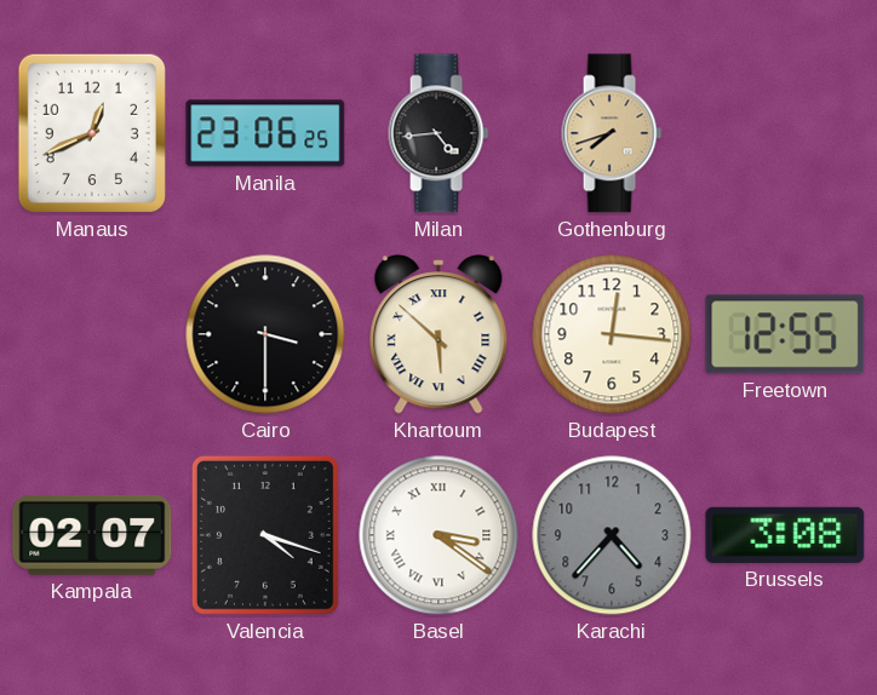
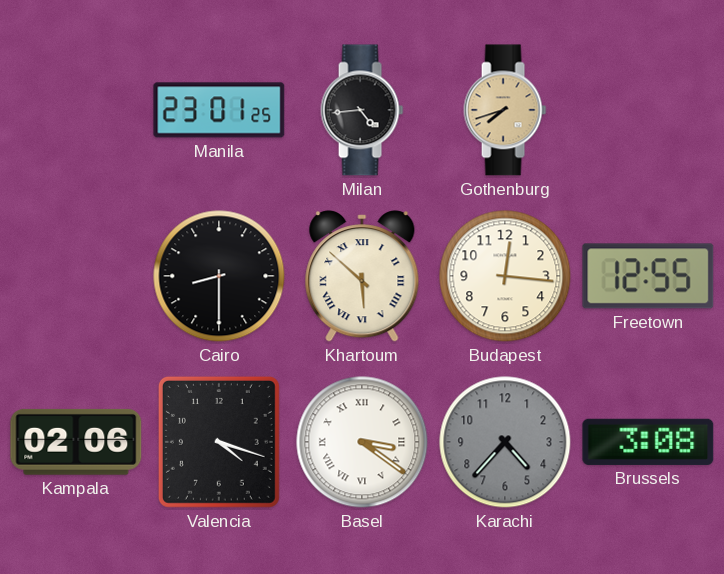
Manaus: 12:41 -> none (92, 133)
Manila: 23:06 -> 23:01 (219, 110)
Cairo: 3:30 -> 8:30 (219, 276)
Kampala: 02:07 -> 02:06 (76, 442)
